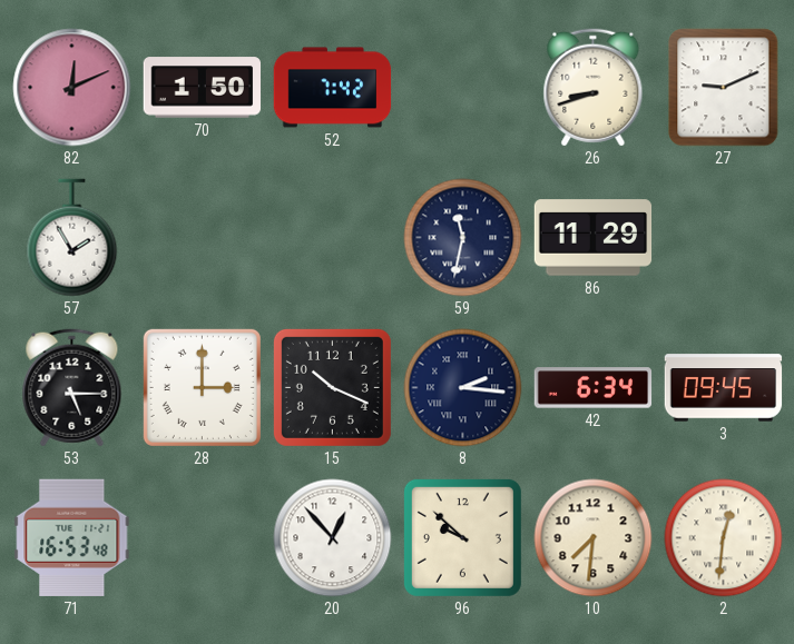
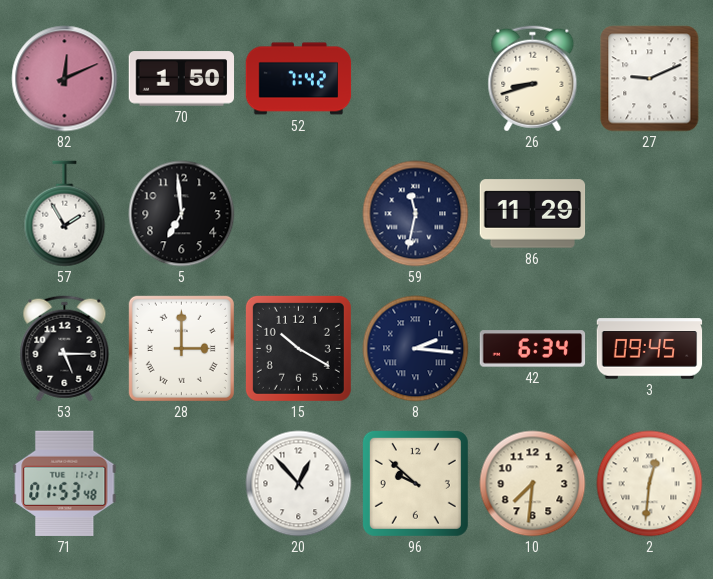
5: none -> 6:59 (182, 214)
15: 10:19 -> 10:20 (298, 348)
71: 16:53 -> 01:53 (65, 483)
